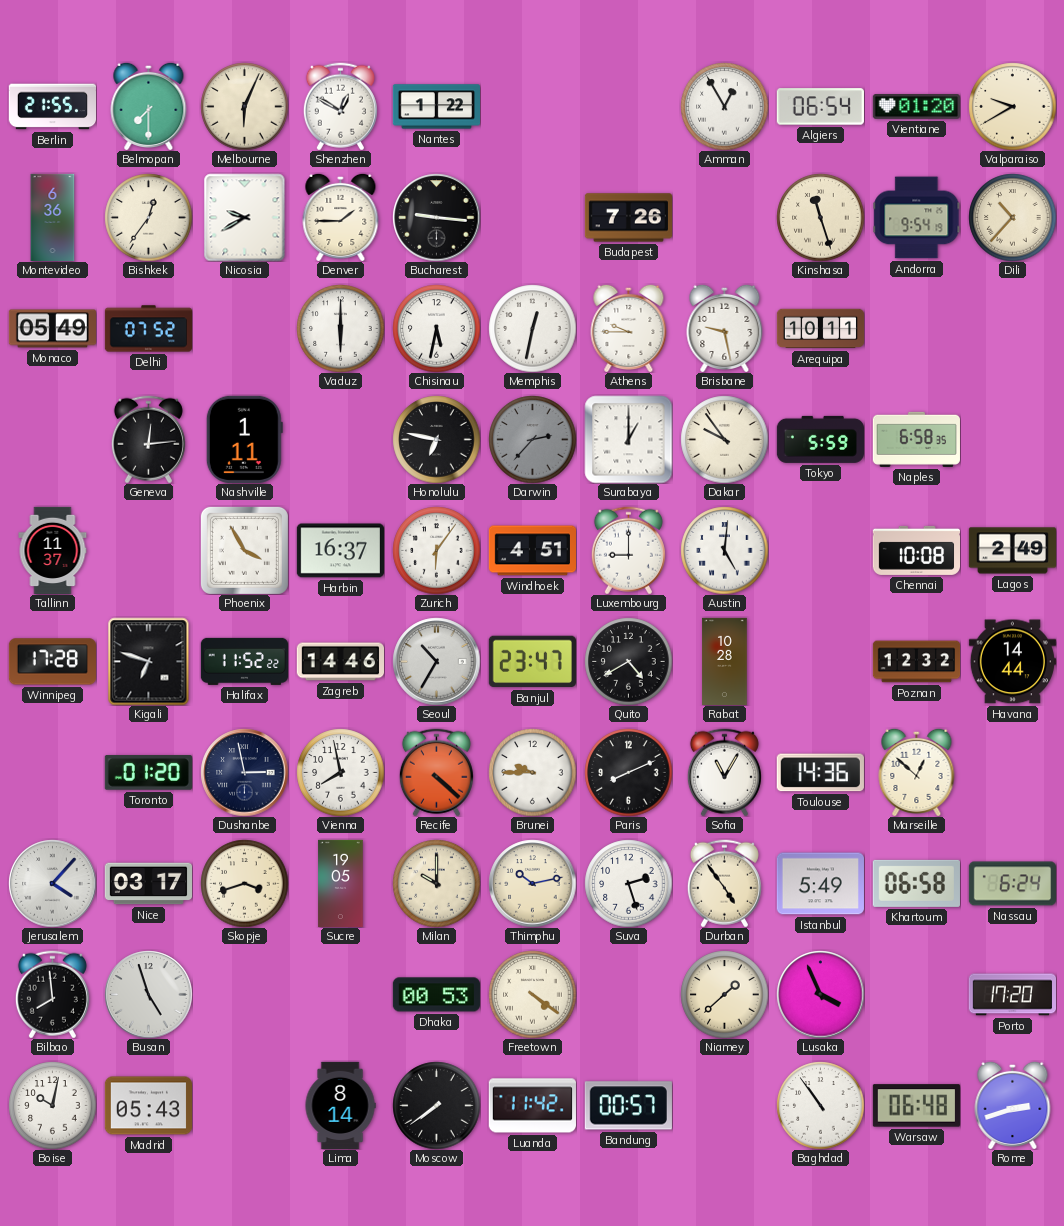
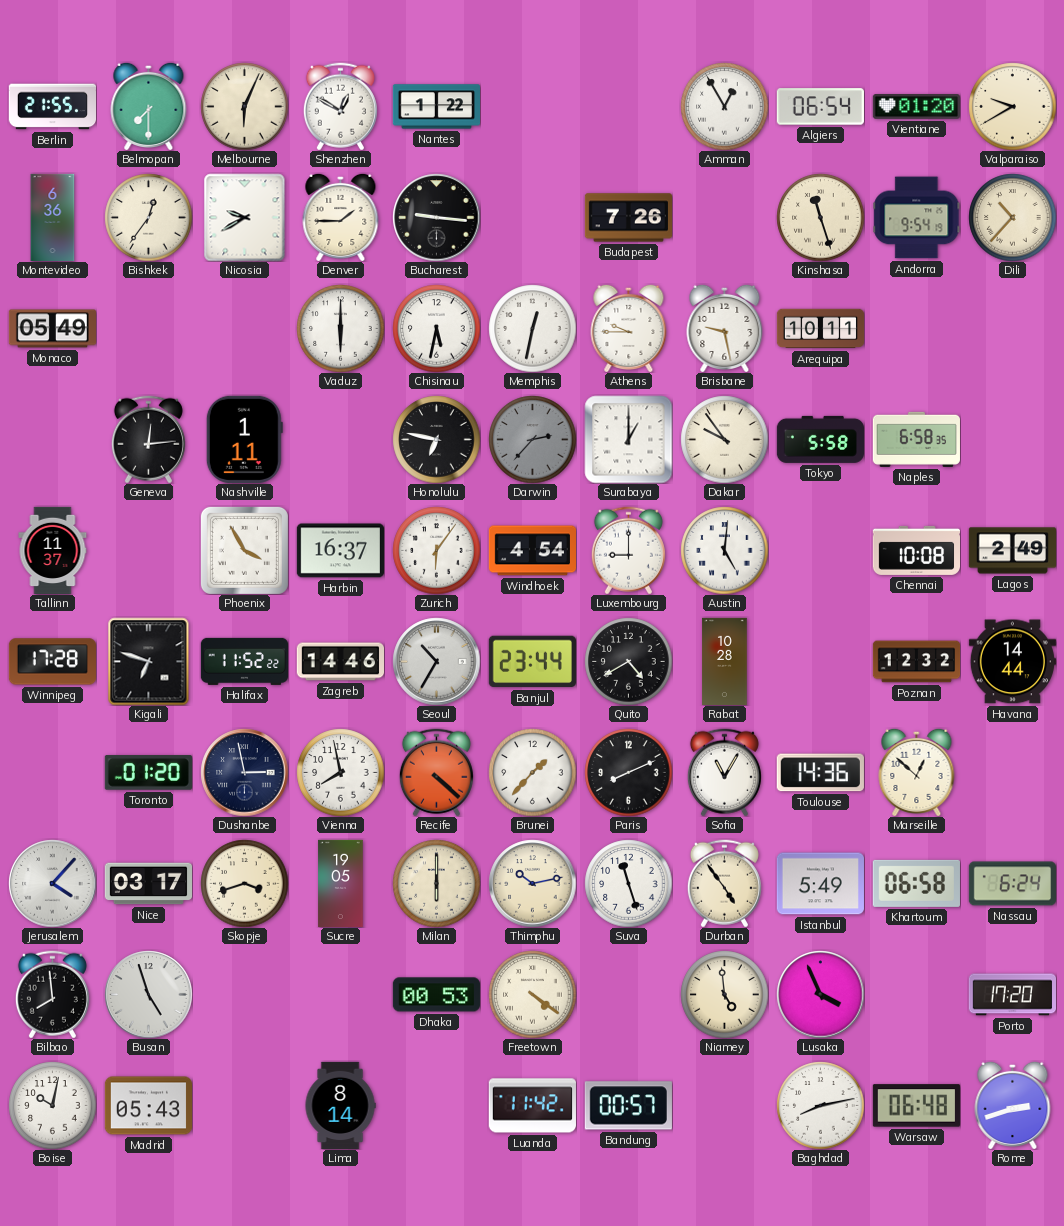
Delhi: 07:52 -> none (148, 329)
Tokyo: 5:59 -> 5:58 (820, 439)
Windhoek: 4:51 -> 4:54 (532, 551)
Banjul: 23:47 -> 23:44 (532, 662)
Brunei: 9:45 -> 1:37 (532, 772)
Milan: 10:00 -> 6:00 (436, 883)
Suva: 2:27 -> 11:27 (628, 883)
Niamey: 1:38 -> 4:59 (724, 994)
Moscow: 7:39 -> none (436, 1105)
Baghdad: 10:54 -> 8:13 (820, 1105)
